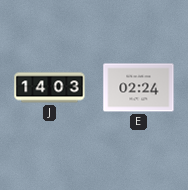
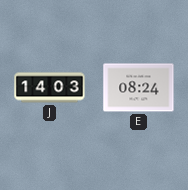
E: 02:24 -> 08:24 (139, 88)
